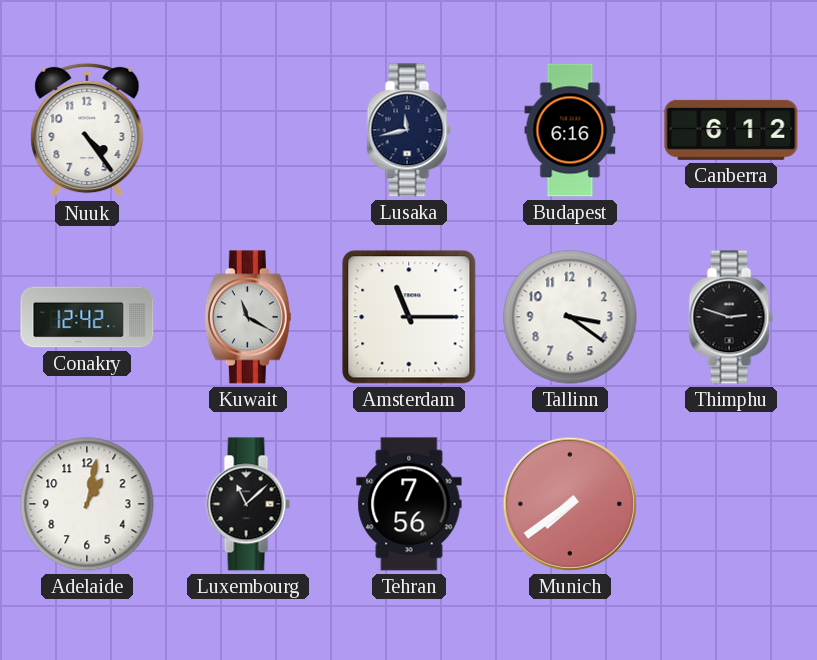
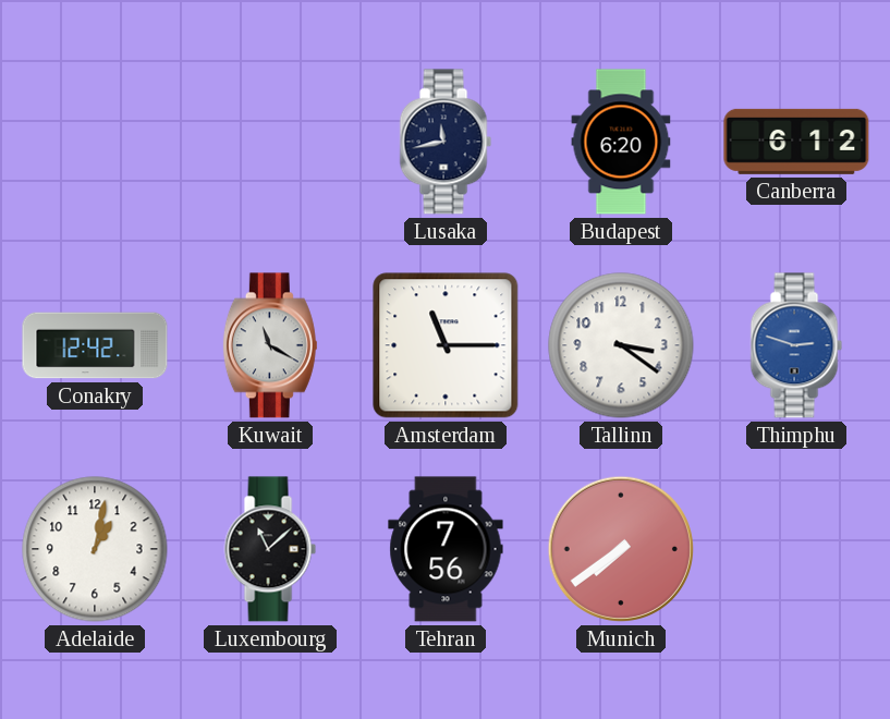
Nuuk: 4:24 -> none (87, 130)
Budapest: 6:16 -> 6:20 (621, 142)
Thimphu dial: black -> blue (796, 345)
